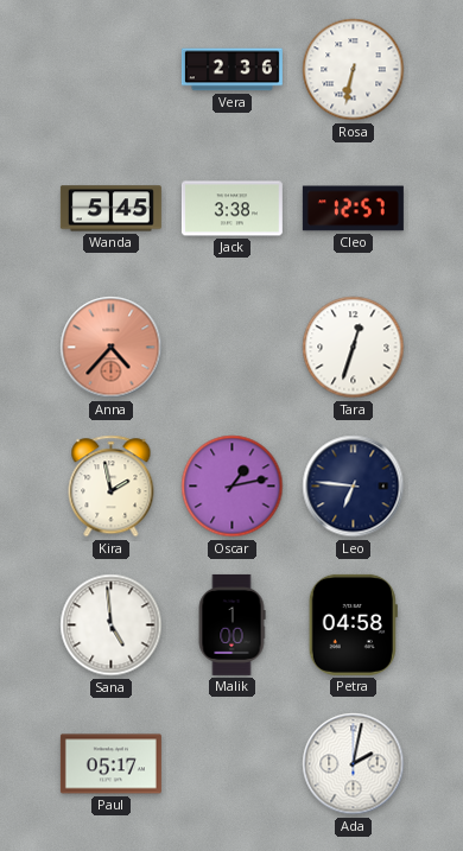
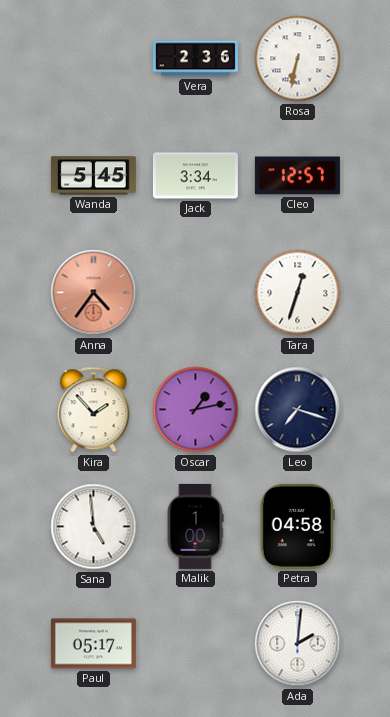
Jack: 3:38 -> 3:34 (195, 176)
Anna: 4:37 -> 4:36 (94, 293)
Kira: 1:58 -> 1:53 (94, 410)
Leo: 6:46 -> 7:18 (298, 410)
Ada: 2:02 -> 2:01 (298, 644)
